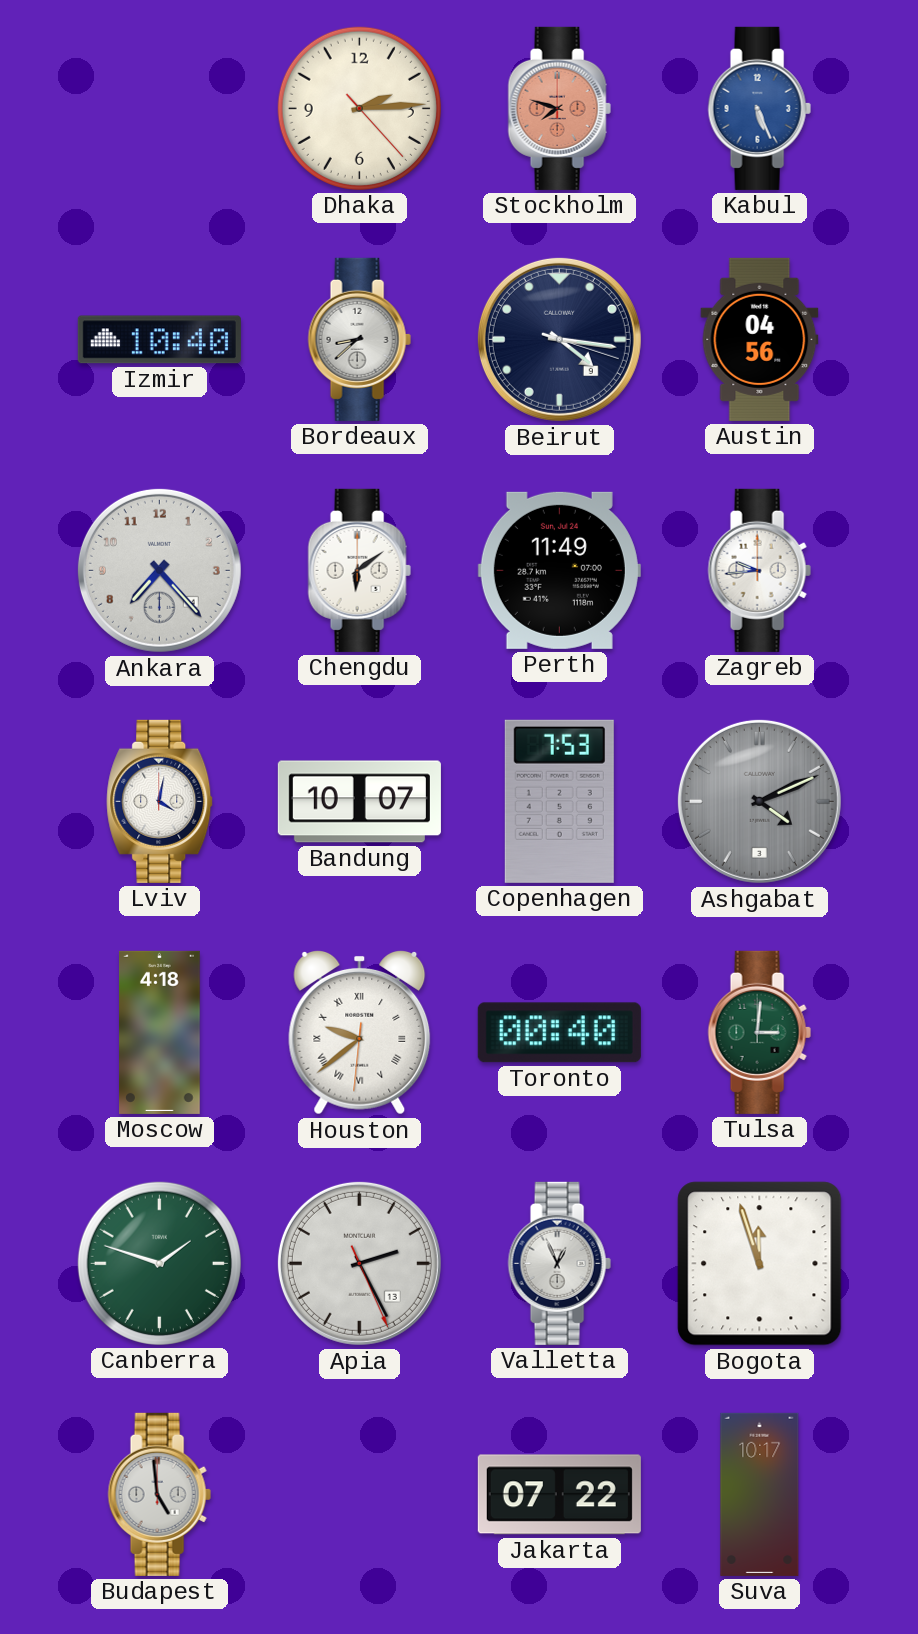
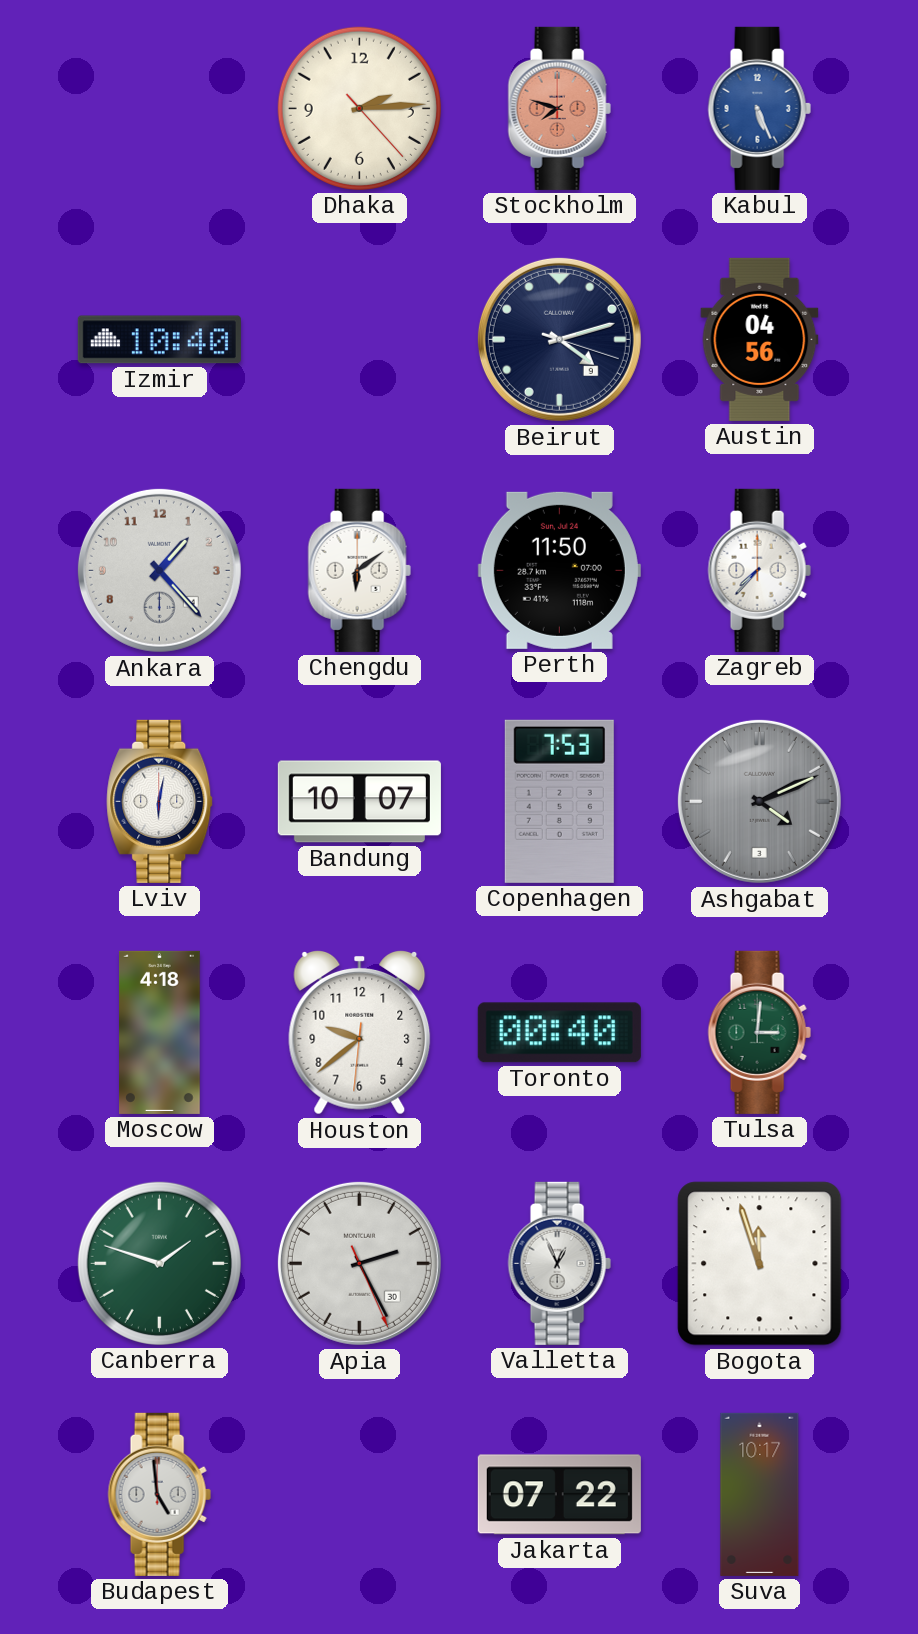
Bordeaux: 8:38 -> none (359, 339)
Beirut: 4:16 -> 4:12 (559, 339)
Ankara: 7:23 -> 1:23 (159, 570)
Perth: 11:49 -> 11:50 (559, 570)
Zagreb: 9:44 -> 7:37 (759, 570)
Lviv: 4:02 -> 6:02 (160, 801)
Houston numerals: Roman -> Arabic (360, 1032)
Apia date: 13 -> 30 (359, 1263)
